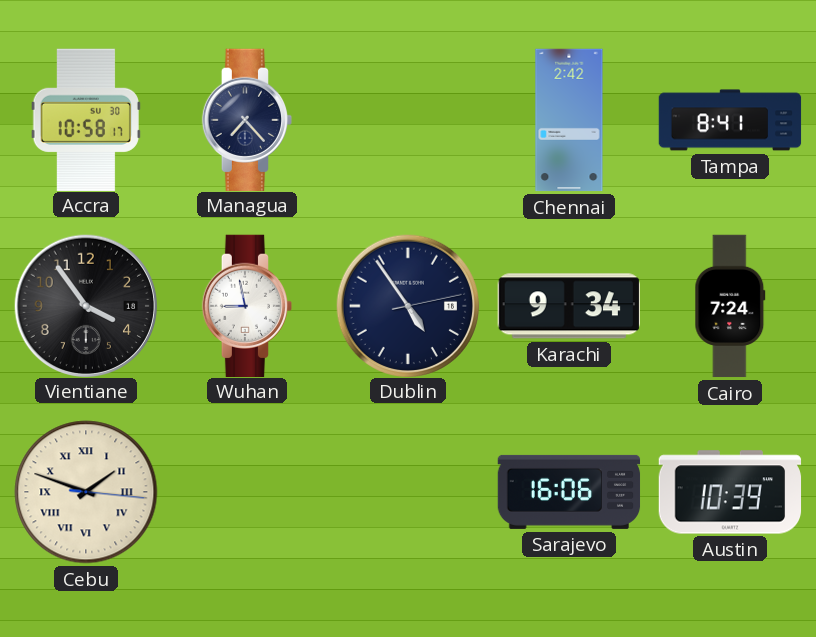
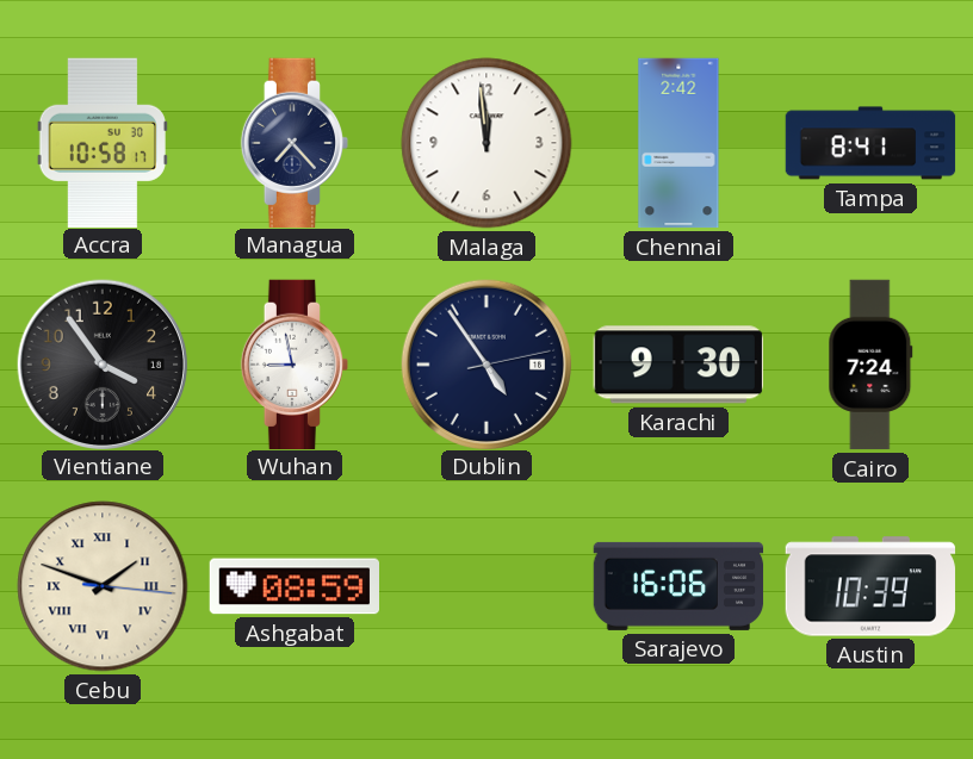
Malaga: none -> 11:59 (486, 143)
Karachi: 9:34 -> 9:30 (678, 365)
Ashgabat: none -> 08:59 (293, 586)
